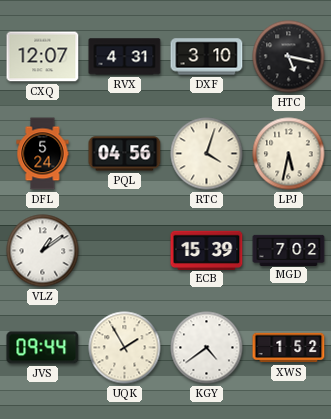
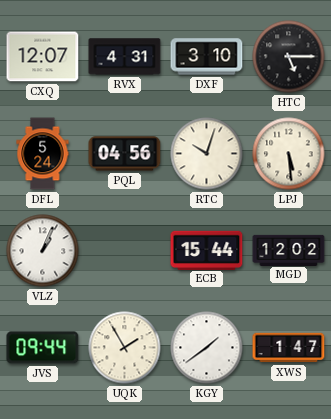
HTC: 5:17 -> 5:15 (289, 57)
RTC: 4:03 -> 10:03 (207, 154)
LPJ: 5:32 -> 5:29 (289, 154)
VLZ: 1:09 -> 1:04 (43, 251)
ECB: 15:39 -> 15:44 (207, 250)
MGD: 7:02 -> 12:02 (289, 250)
KGY: 4:39 -> 1:39 (207, 348)
XWS: 1:52 -> 1:47 (289, 348)
